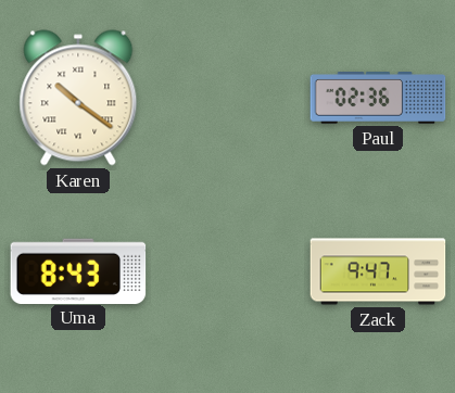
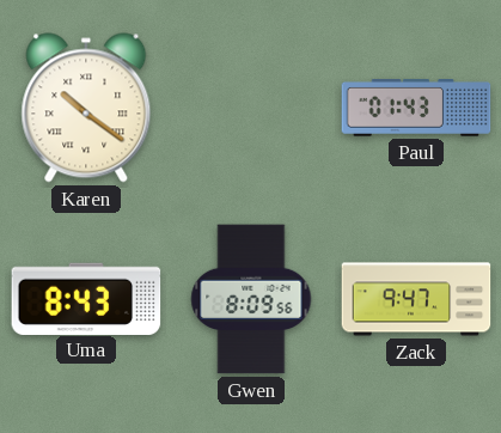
Paul: 02:36 -> 01:43 (416, 108)
Gwen: none -> 8:09 (251, 299)
